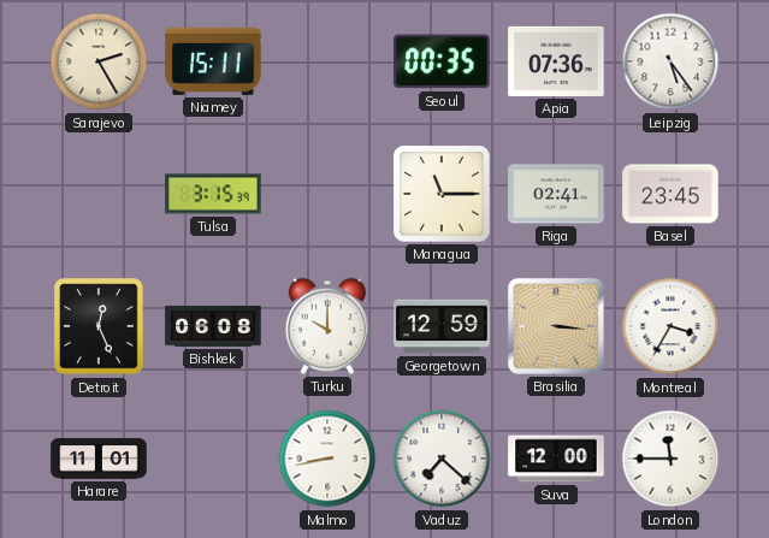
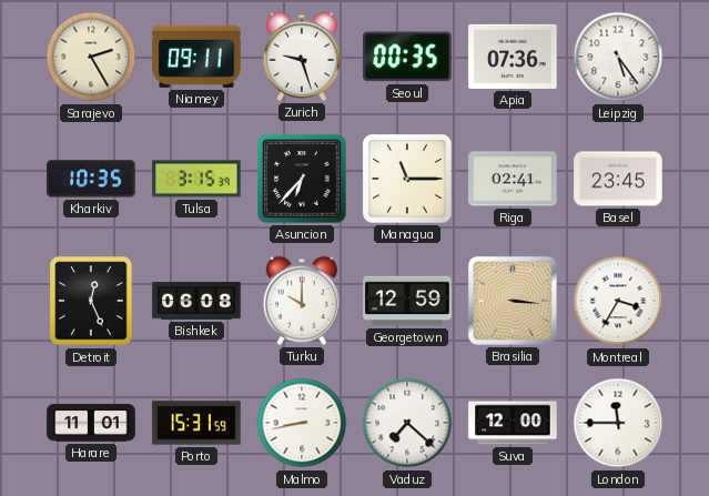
Niamey: 15:11 -> 09:11 (196, 57)
Zurich: none -> 9:27 (301, 57)
Kharkiv: none -> 10:35 (91, 179)
Asuncion: none -> 6:37 (302, 179)
Porto: none -> 15:31 (196, 423)
